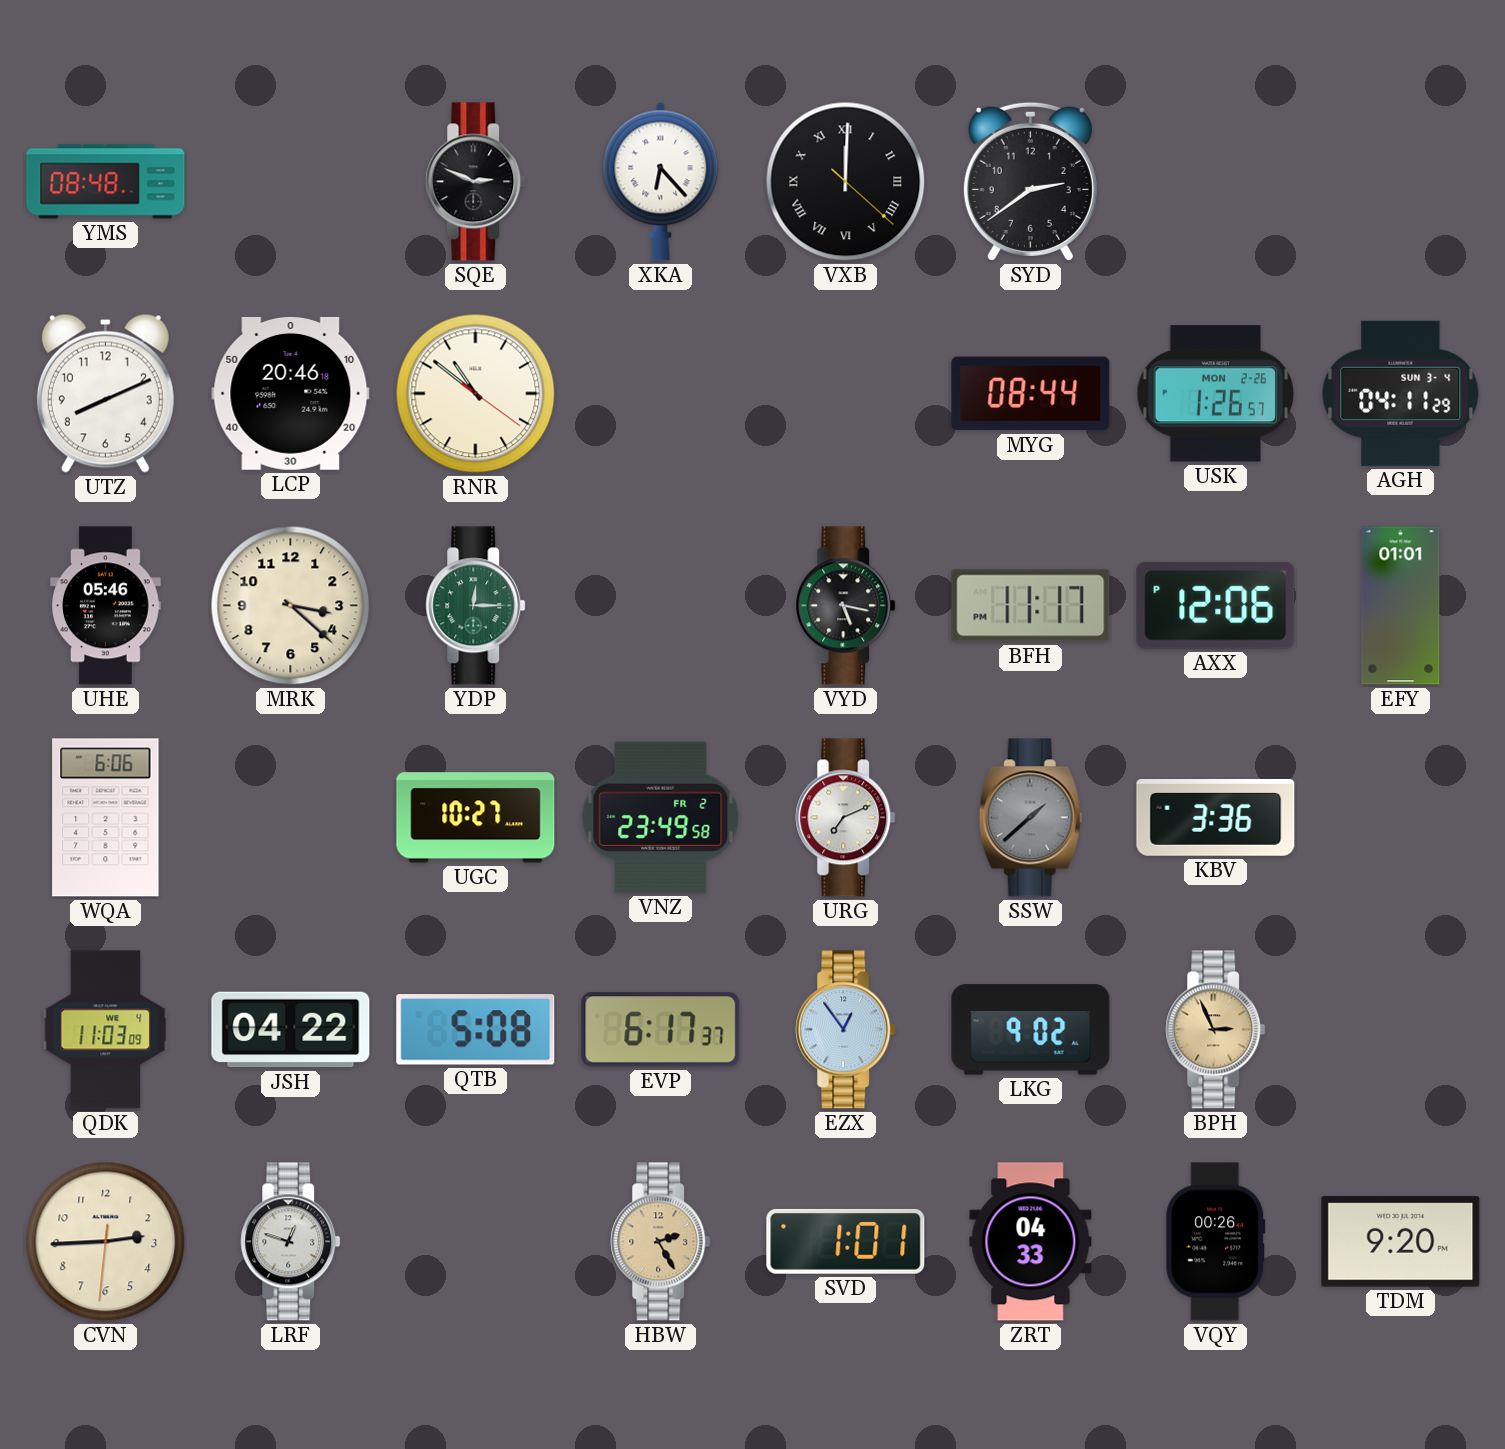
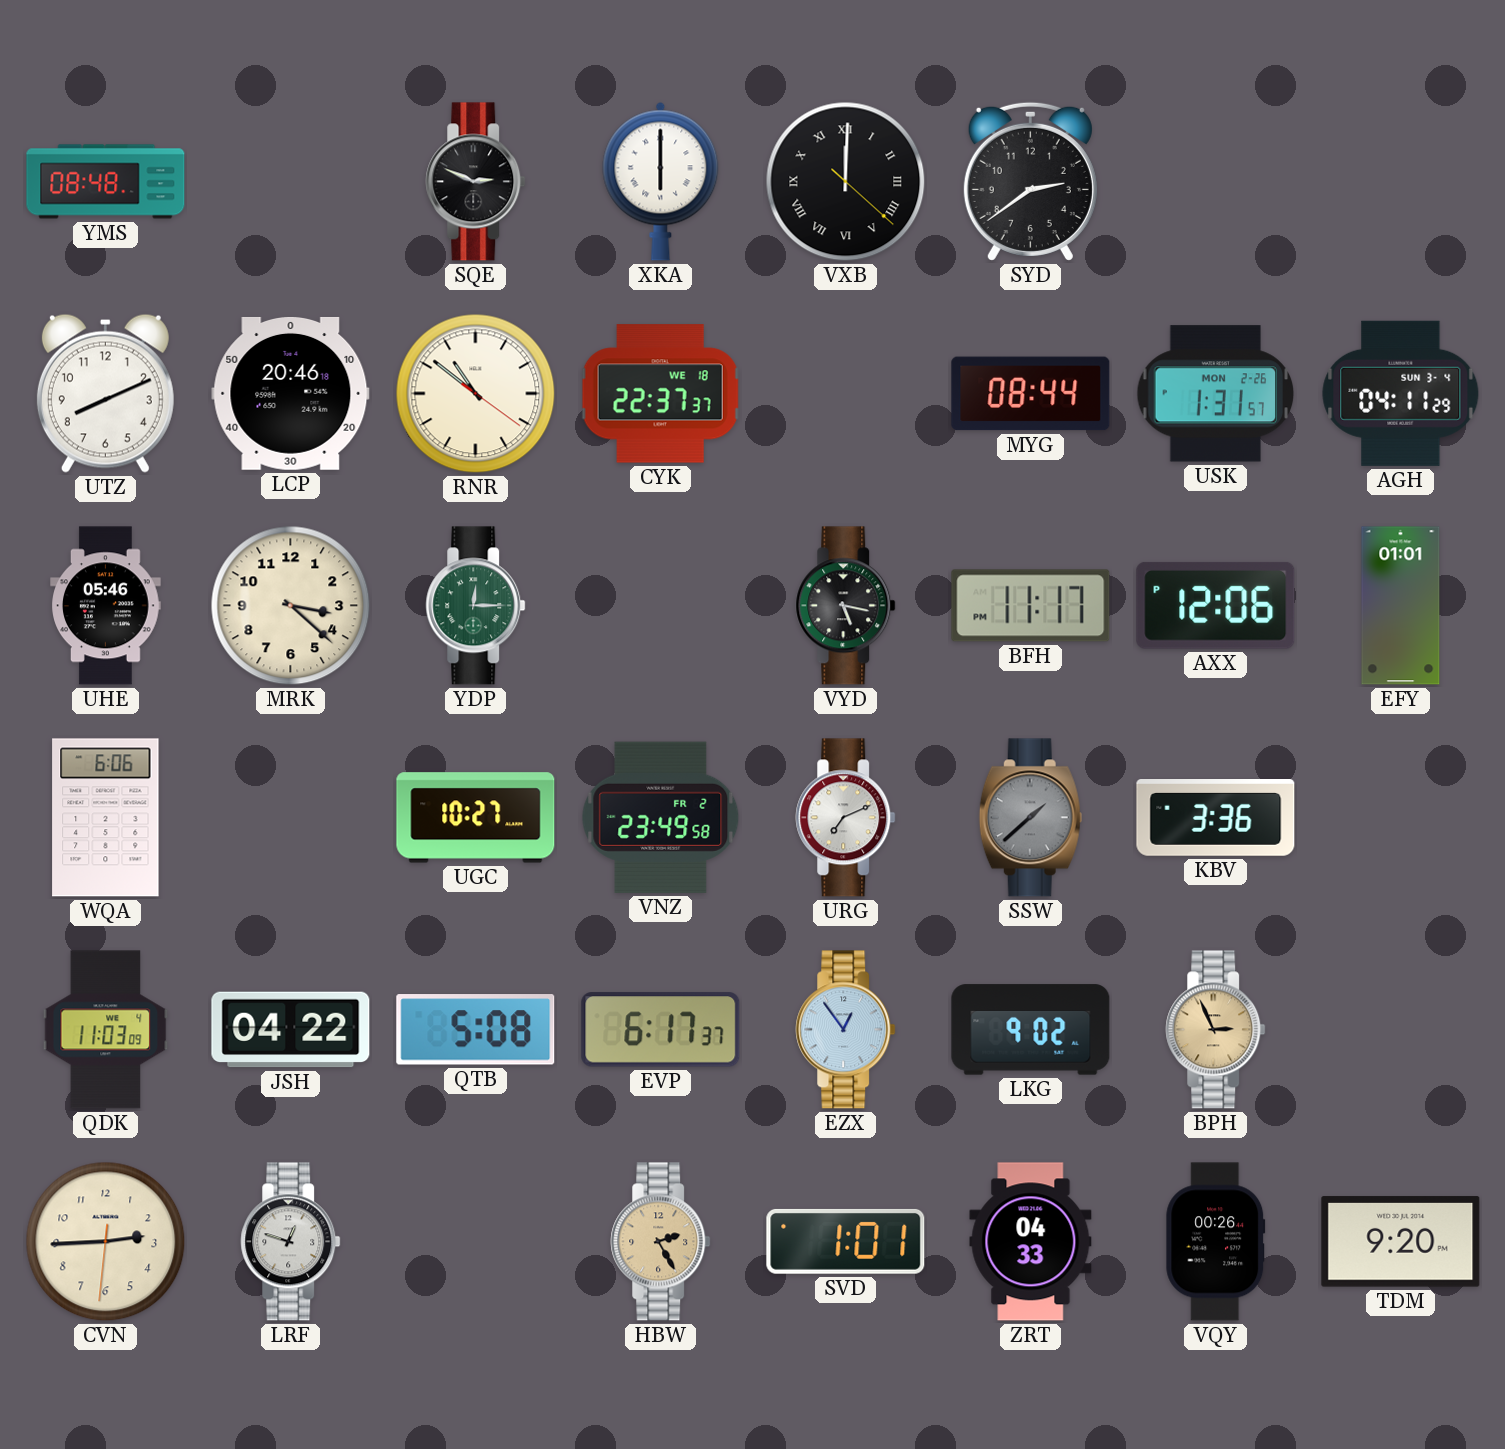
XKA: 6:23 -> 6:00 (661, 181)
CYK: none -> 22:37 (660, 394)
USK: 1:26 -> 1:31 (1216, 394)
